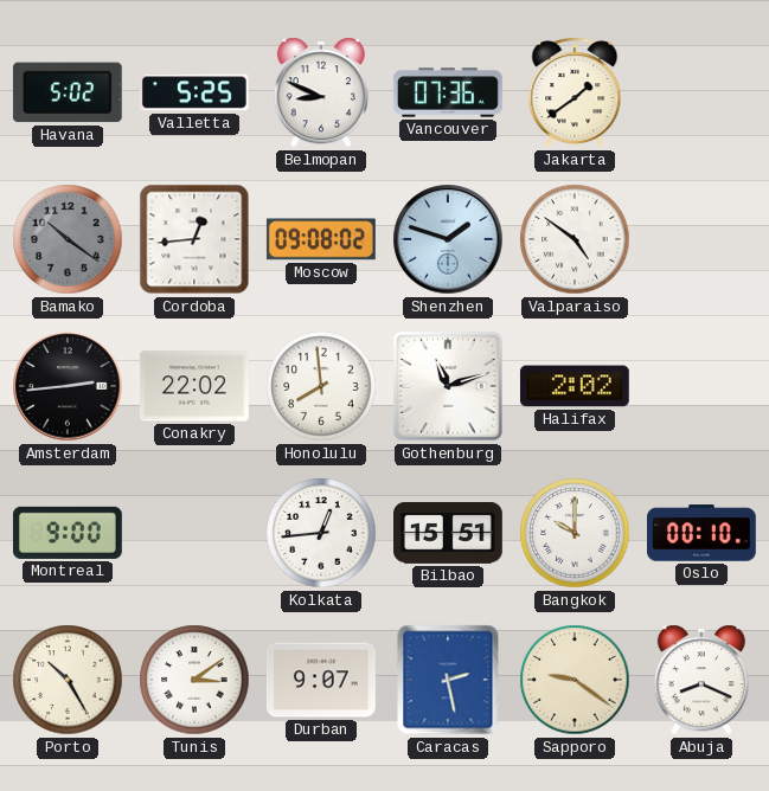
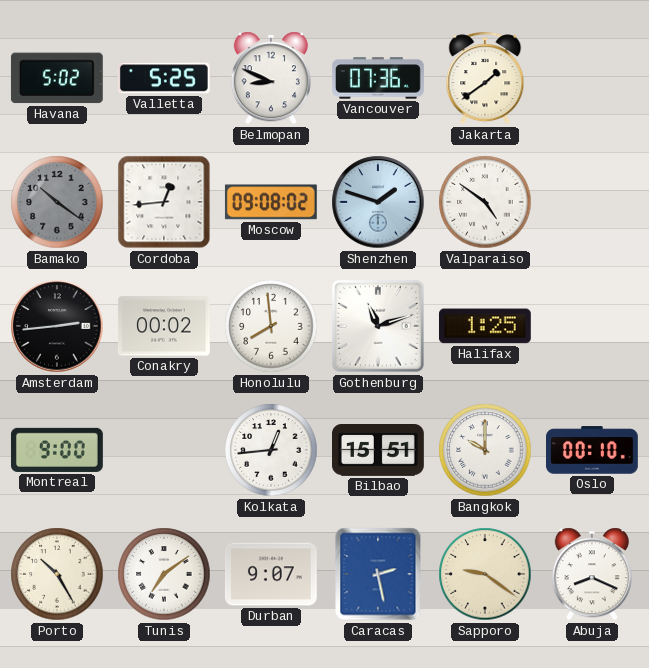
Conakry: 22:02 -> 00:02 (165, 326)
Halifax: 2:02 -> 1:25 (485, 326)
Tunis: 3:09 -> 7:09 (164, 574)
